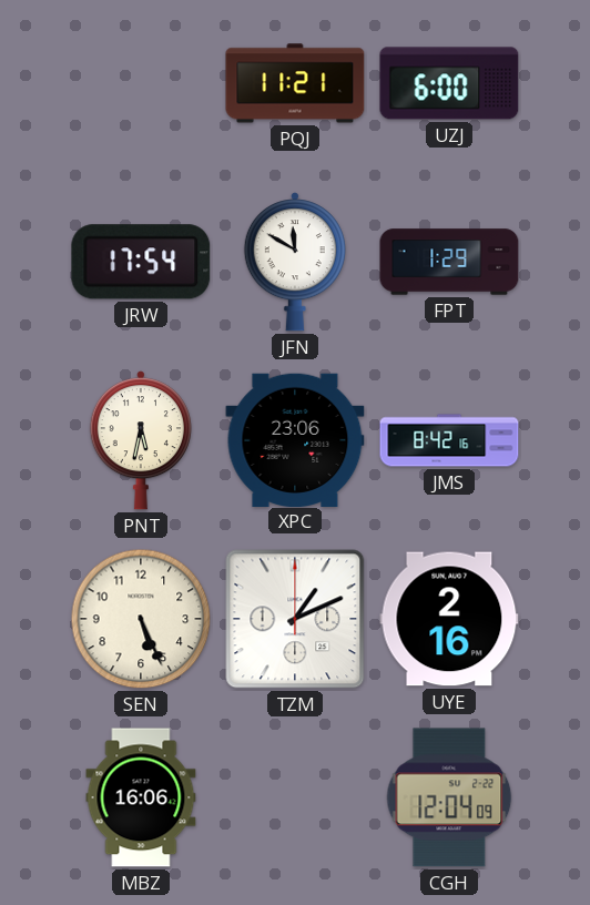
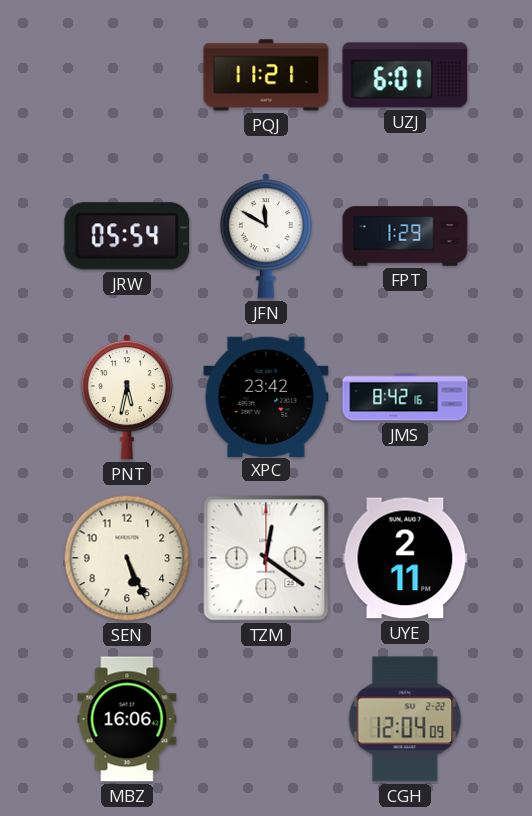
UZJ: 6:00 -> 6:01 (405, 75)
JRW: 17:54 -> 05:54 (127, 236)
XPC: 23:06 -> 23:42 (266, 396)
TZM: 1:11 -> 12:21 (266, 558)
UYE: 2:16 -> 2:11 (405, 558)
